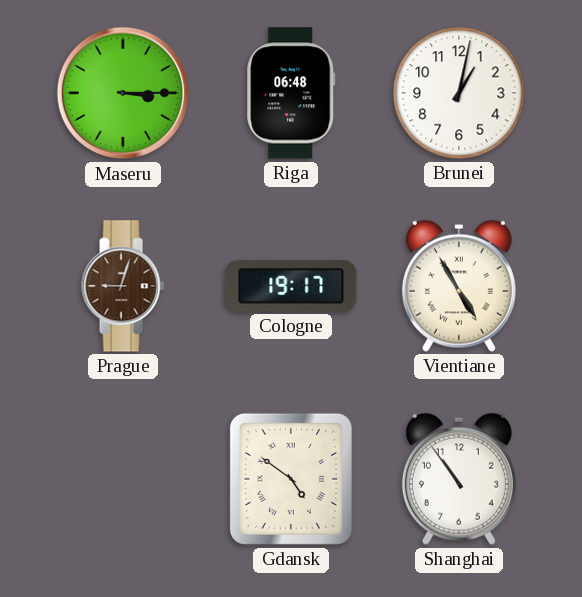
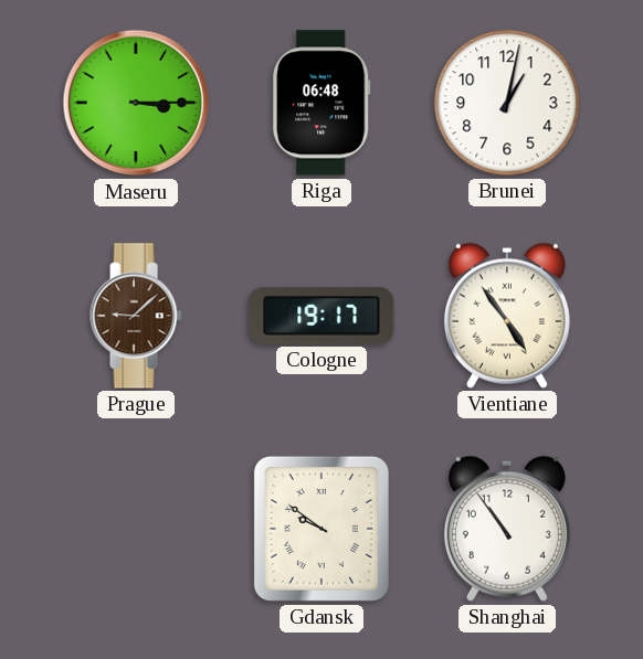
Prague: 9:03 -> 9:08 (136, 316)
Vientiane: 4:55 -> 4:54 (507, 316)
Gdansk: 4:51 -> 9:51 (321, 529)
